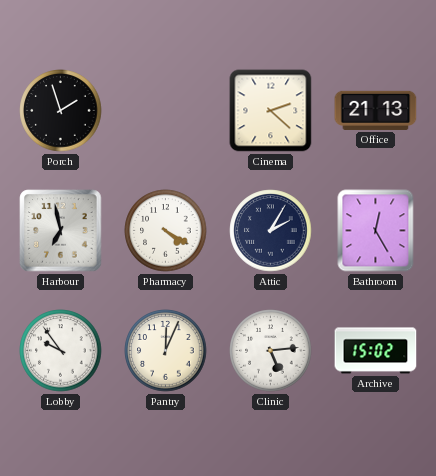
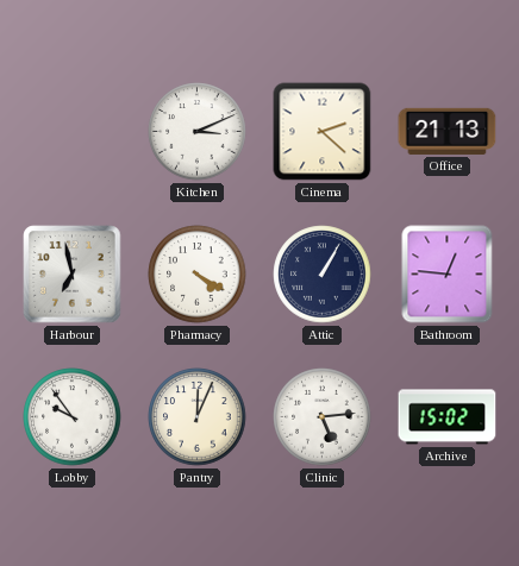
Porch: 1:57 -> none (61, 111)
Kitchen: none -> 3:11 (198, 132)
Attic: 2:05 -> 1:05 (323, 275)
Bathroom: 12:25 -> 12:46 (448, 275)
